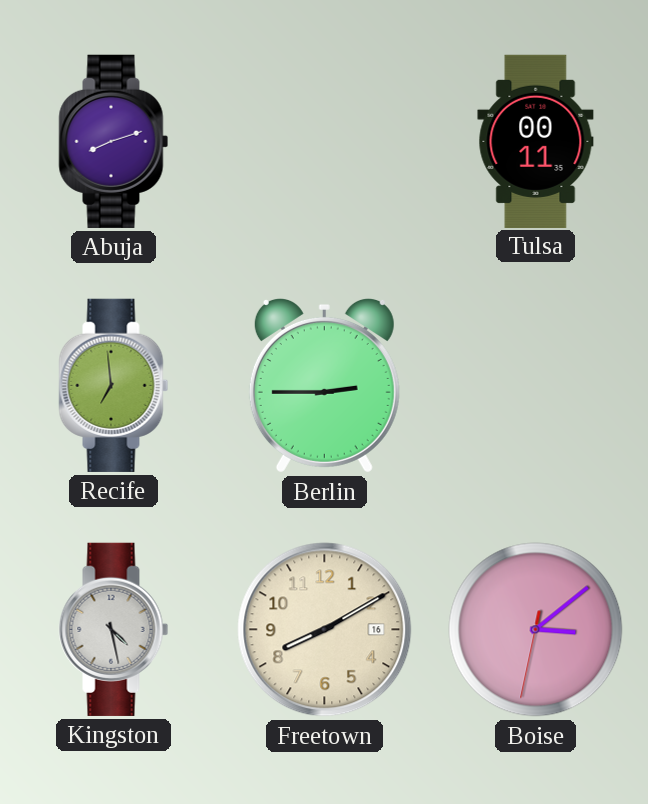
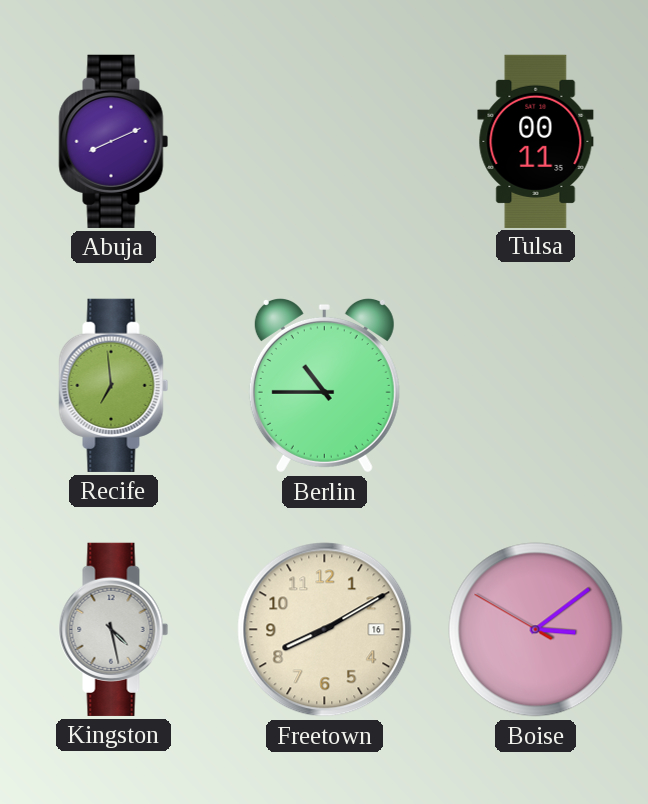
Abuja: 8:12 -> 8:11 (114, 141)
Berlin: 2:45 -> 10:45 (324, 385)
Boise: 3:08:32 -> 3:08:50 (536, 630)
